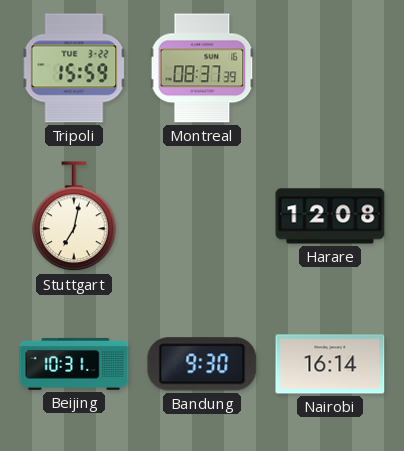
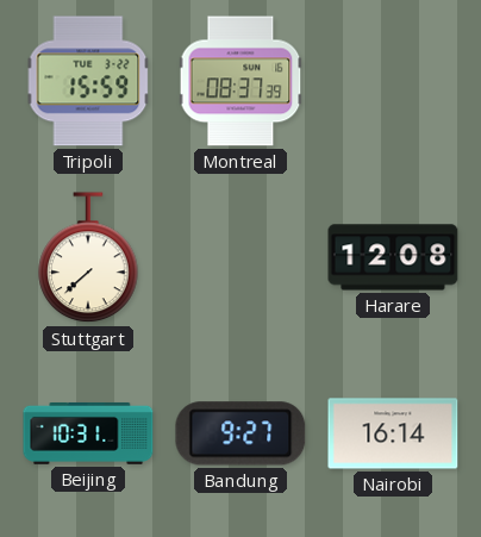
Stuttgart: 7:02 -> 7:38 (88, 258)
Bandung: 9:30 -> 9:27 (240, 433)
